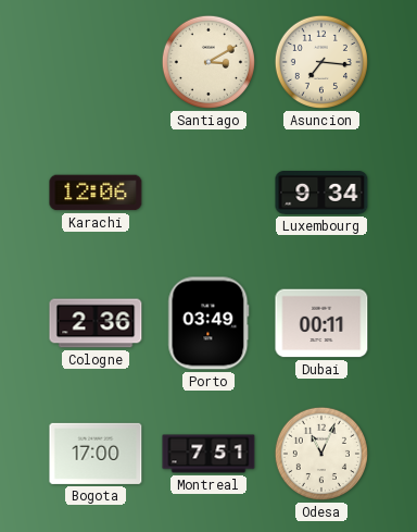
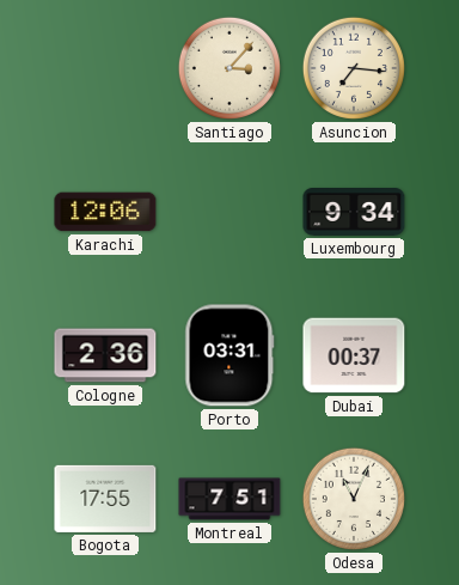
Santiago: 3:10 -> 3:07 (229, 68)
Porto: 03:49 -> 03:31 (229, 355)
Dubai: 00:11 -> 00:37 (354, 355)
Bogota: 17:00 -> 17:55 (105, 499)
